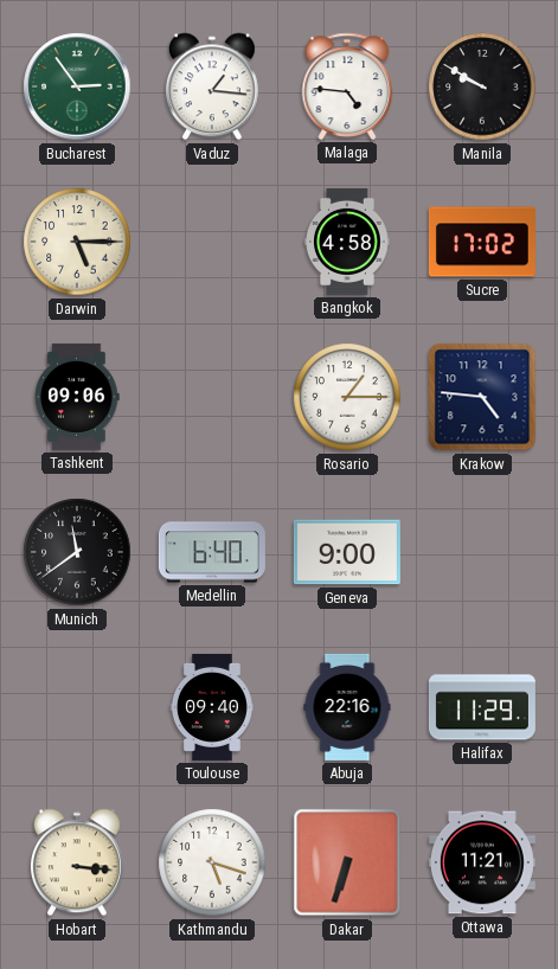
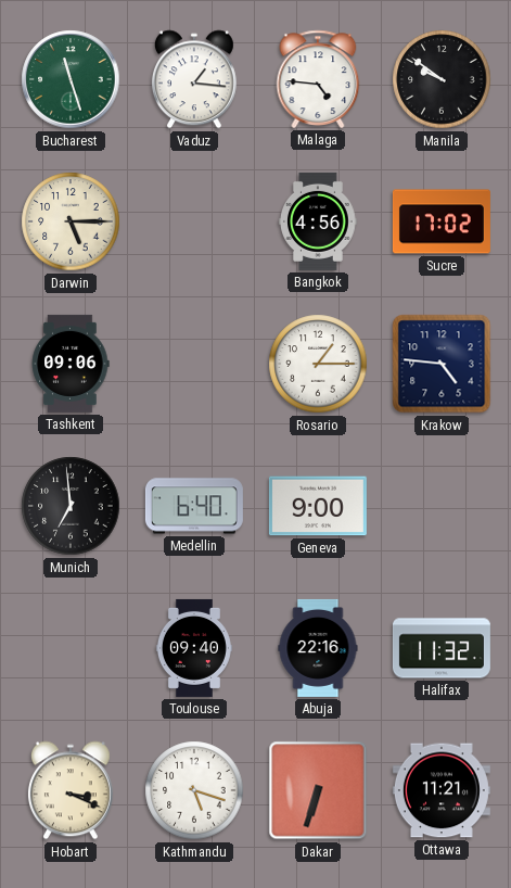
Bucharest: 2:54 -> 11:27 (71, 79)
Manila: 9:50 -> 9:51 (442, 79)
Bangkok: 4:58 -> 4:56 (319, 221)
Munich: 11:39 -> 6:59 (71, 506)
Halifax: 11:29 -> 11:32 (442, 648)
Hobart: 3:16 -> 3:19 (71, 790)
